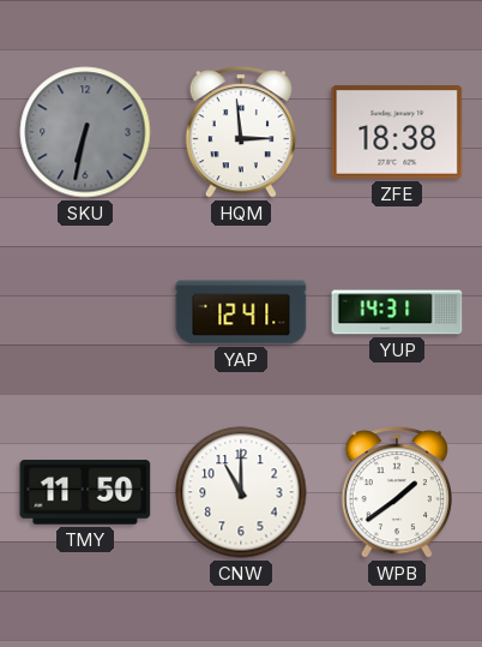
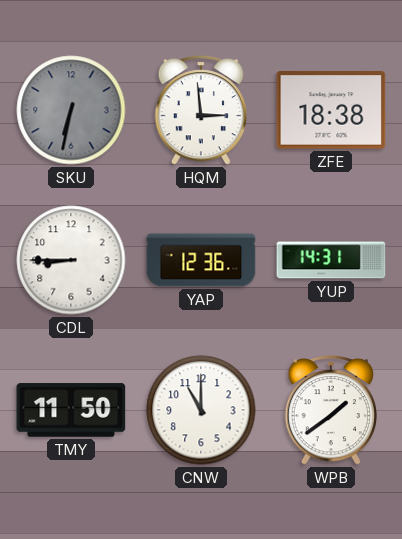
CDL: none -> 8:45 (71, 260)
YAP: 12:41 -> 12:36 (201, 260)
